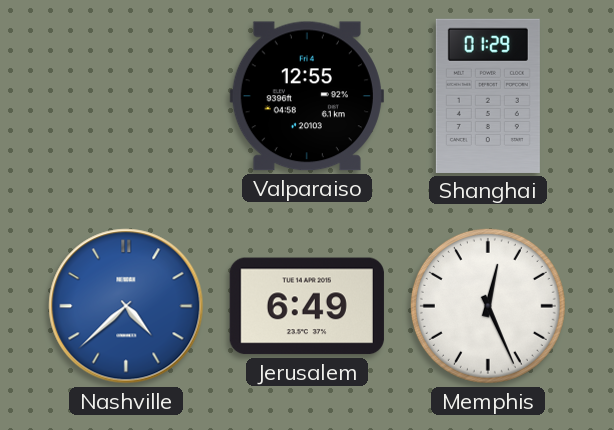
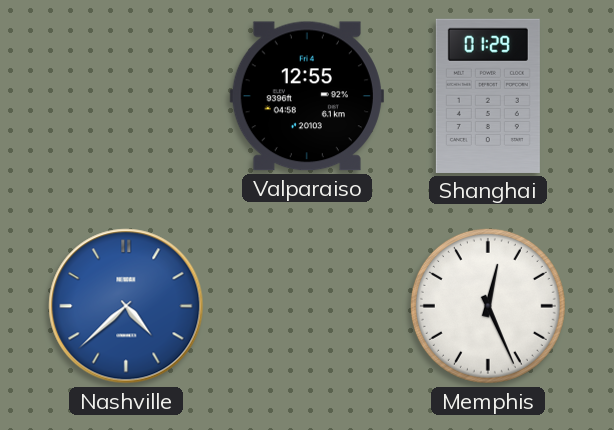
Jerusalem: 6:49 -> none (307, 306)
